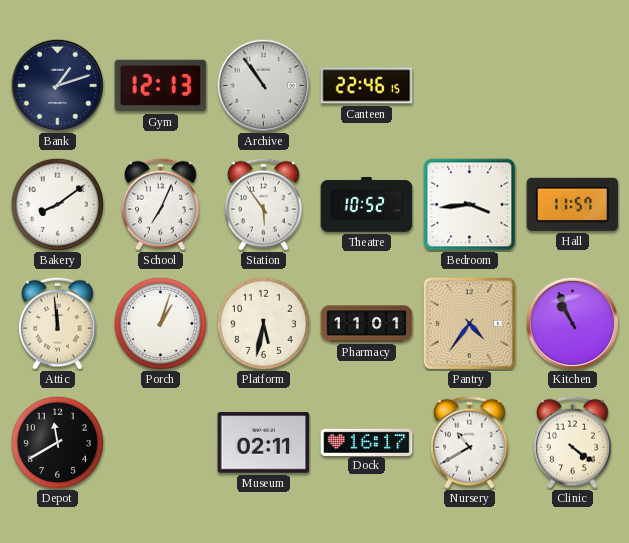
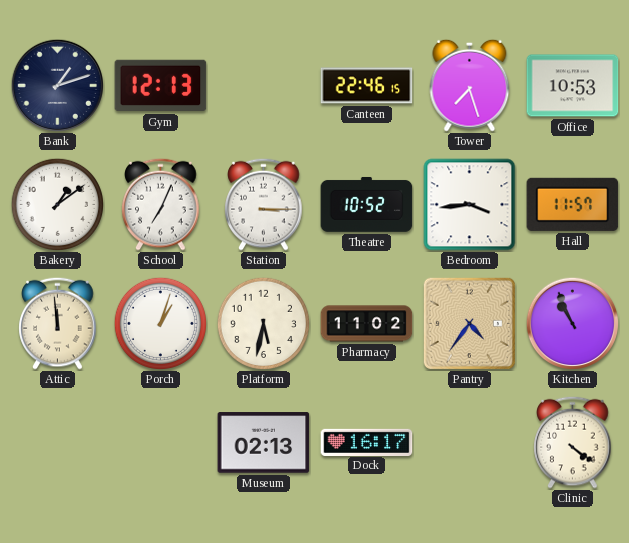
Archive: 10:54 -> none (263, 85)
Tower: none -> 7:27 (470, 85)
Office: none -> 10:53 (573, 86)
Bakery: 8:09 -> 1:09 (57, 204)
Station: 5:54 -> 3:15 (264, 204)
Pharmacy: 11:01 -> 11:02 (367, 324)
Depot: 11:40 -> none (57, 442)
Museum: 02:11 -> 02:13 (264, 443)
Nursery: 10:40 -> none (470, 442)
